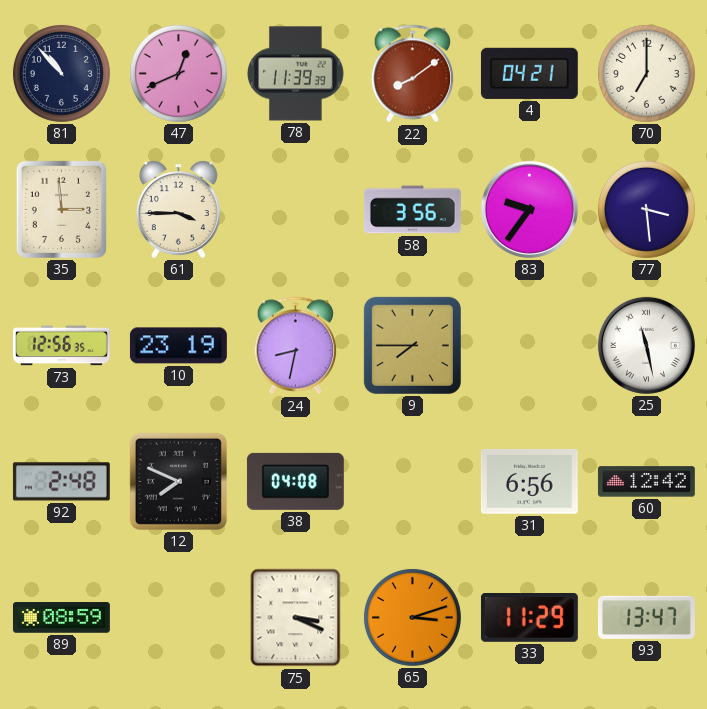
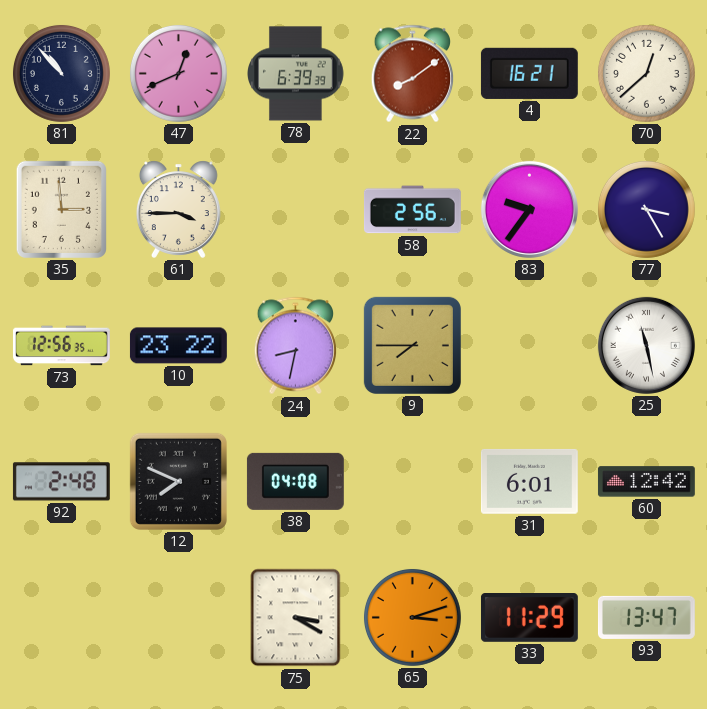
78: 11:39 -> 6:39 (296, 74)
4: 04:21 -> 16:21 (529, 73)
70: 7:00 -> 12:38 (646, 73)
58: 3:56 -> 2:56 (412, 210)
77: 3:29 -> 3:25 (646, 209)
10: 23:19 -> 23:22 (178, 346)
31: 6:56 -> 6:01 (529, 481)
89: 08:59 -> none (61, 618)
75: 3:19 -> 3:20 (296, 618)
